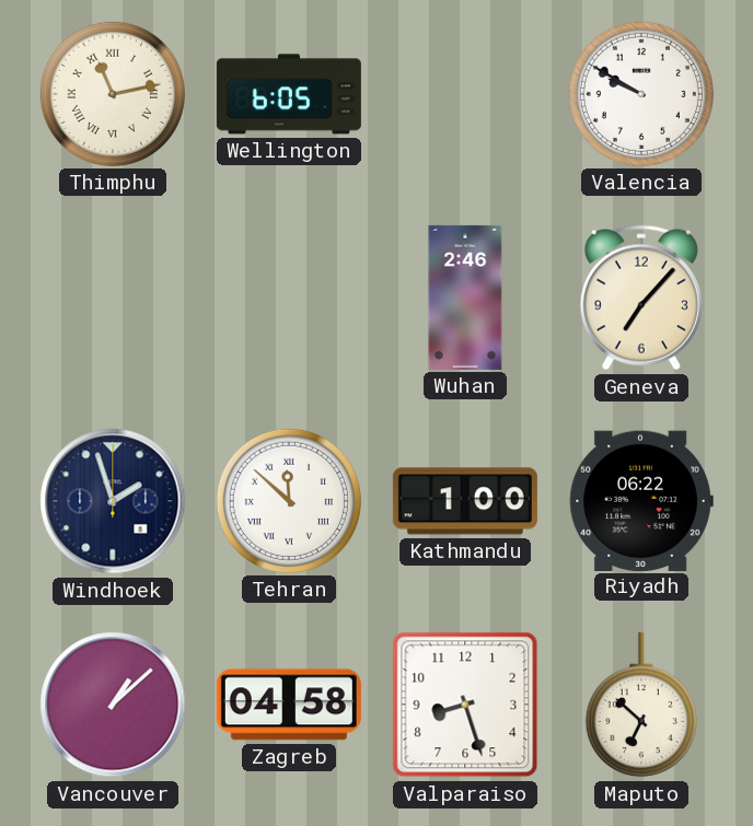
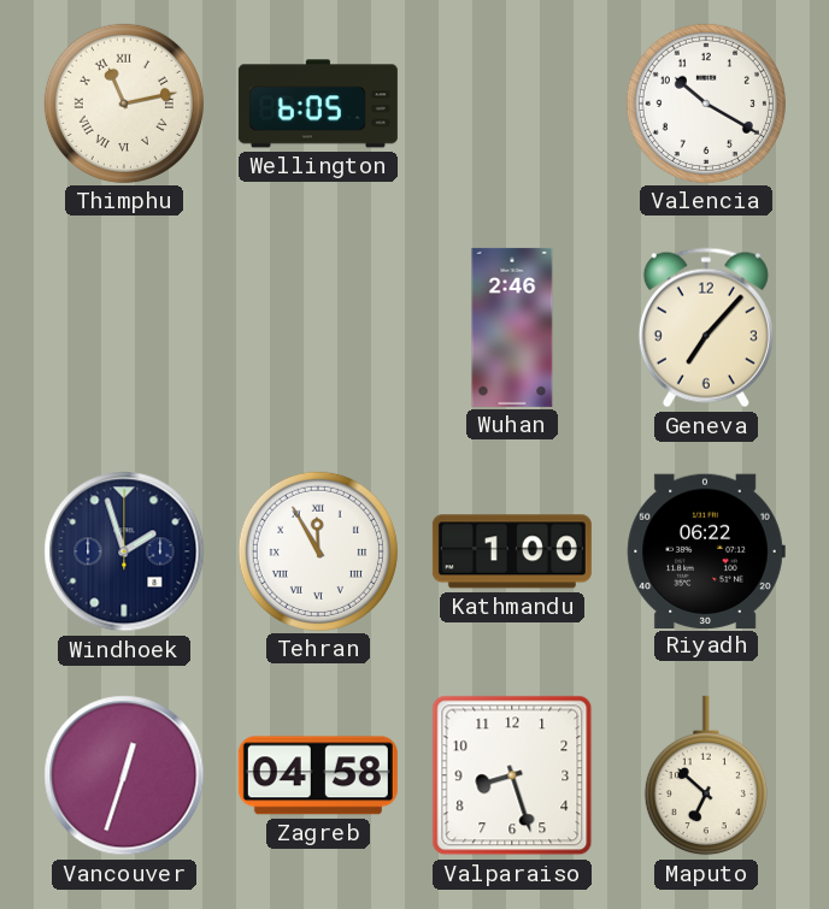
Valencia: 9:50 -> 10:20 (706, 104)
Tehran: 11:52 -> 11:55 (318, 551)
Vancouver: 1:08 -> 12:33 (124, 775)
